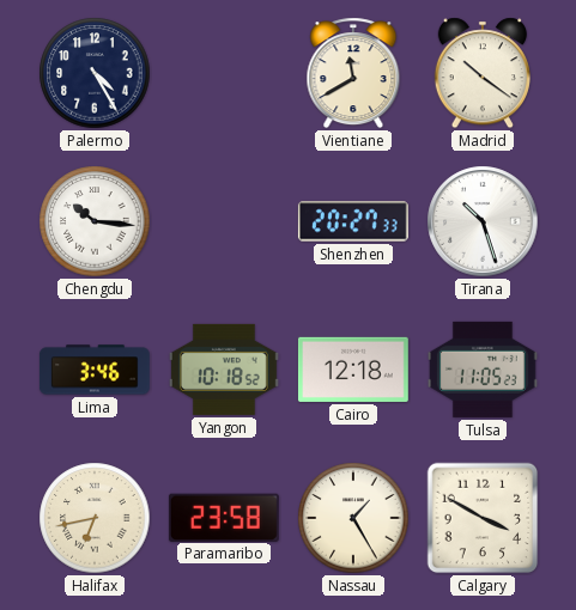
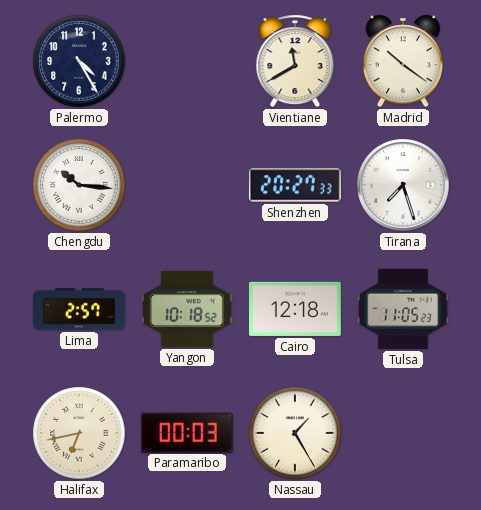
Tirana: 10:27 -> 7:27 (403, 185)
Lima: 3:46 -> 2:57 (79, 309)
Paramaribo: 23:58 -> 00:03 (187, 432)
Calgary: 3:50 -> none (483, 518)
